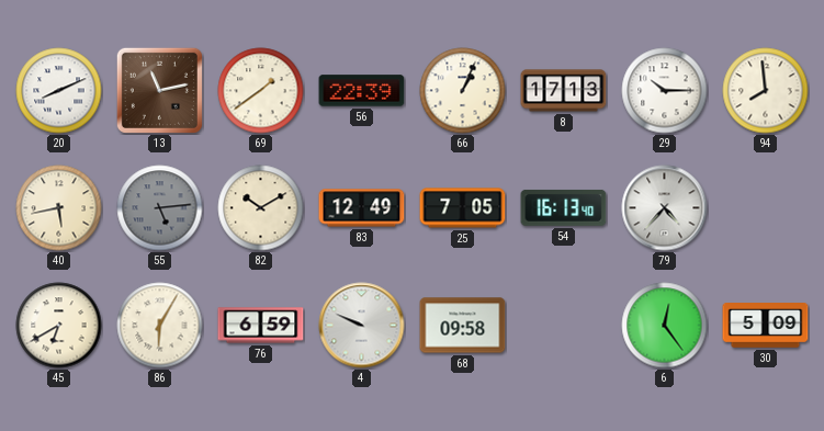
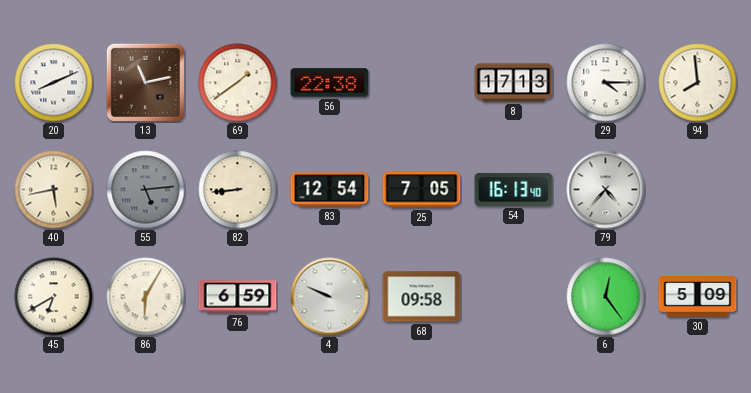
56: 22:39 -> 22:38 (330, 83)
66: 1:04 -> none (463, 91)
29: 10:15 -> 4:15 (606, 83)
82: 10:10 -> 8:44 (238, 190)
83: 12:49 -> 12:54 (330, 190)
